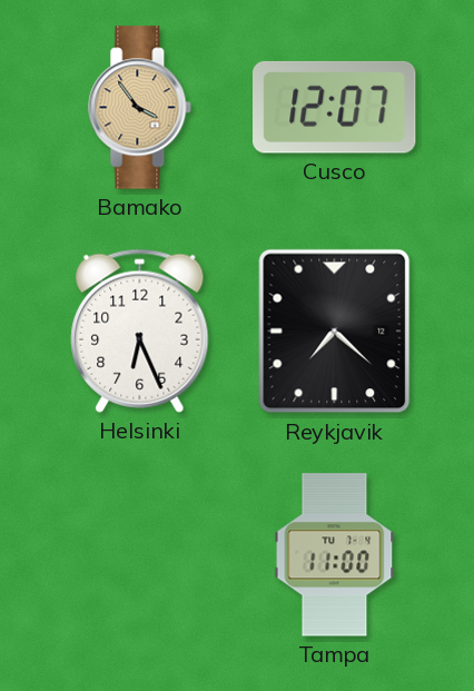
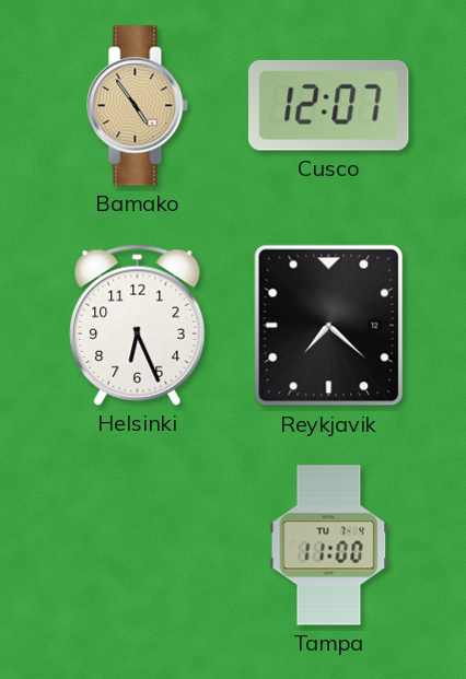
Bamako: 3:54 -> 4:54 (138, 106)
